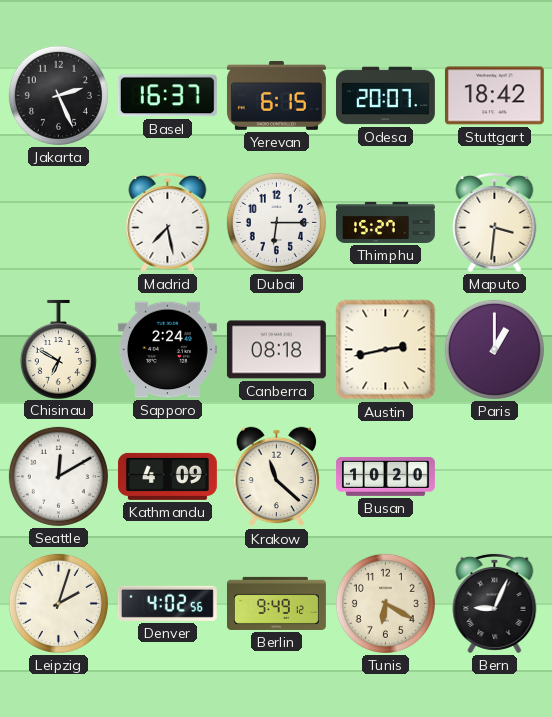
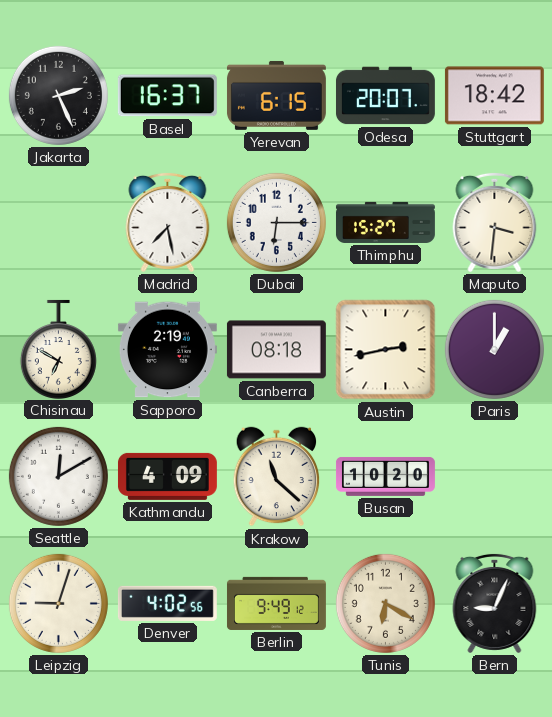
Sapporo: 2:24 -> 2:19 (167, 350)
Leipzig: 2:03 -> 9:03 (58, 603)
